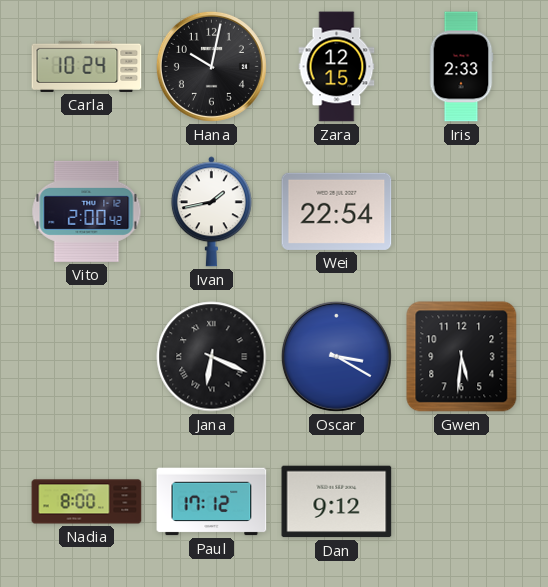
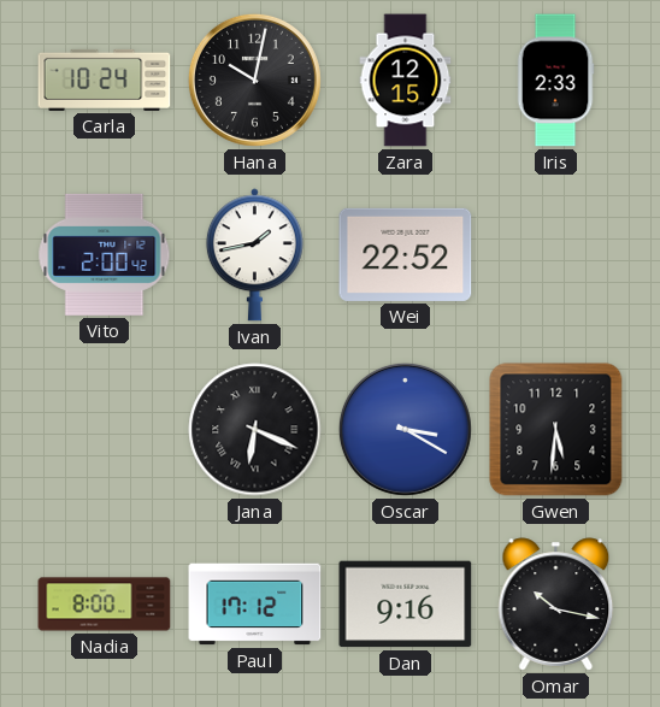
Wei: 22:54 -> 22:52 (406, 254)
Dan: 9:12 -> 9:16 (406, 605)
Omar: none -> 10:17 (556, 605)
